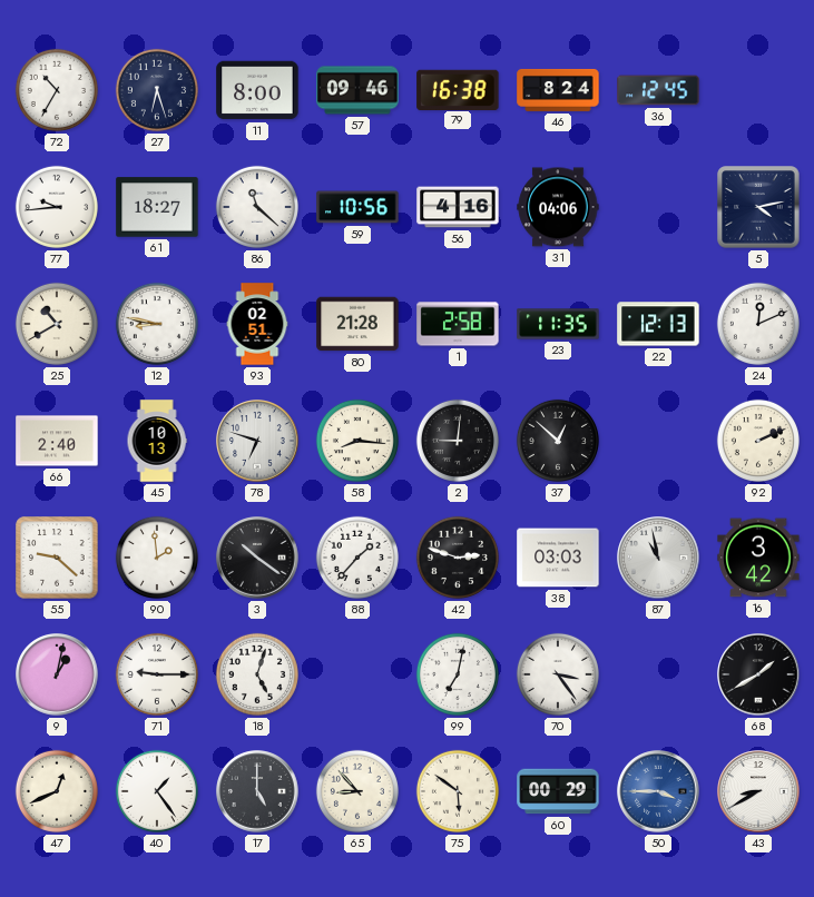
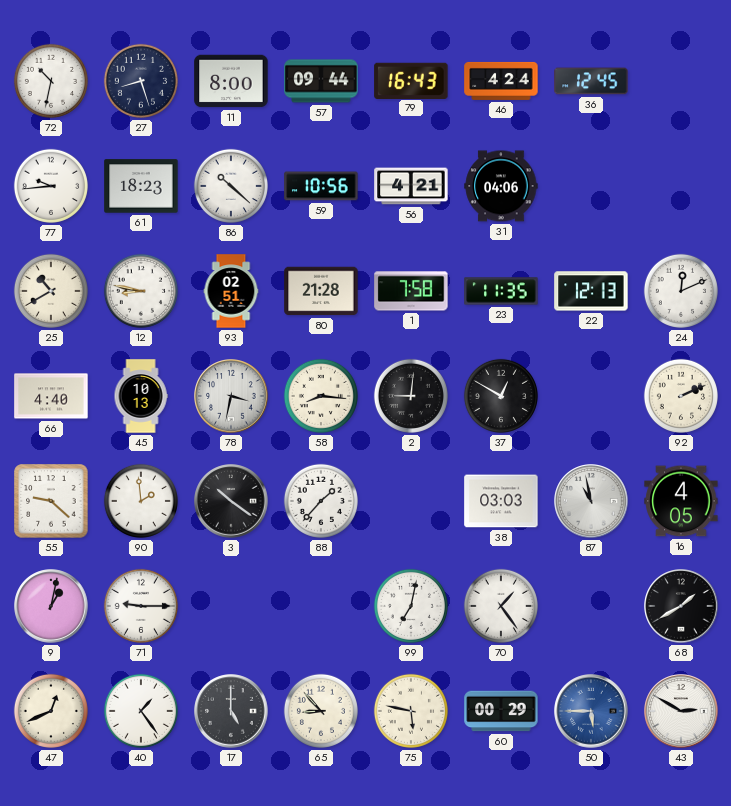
72: 10:35 -> 10:32 (51, 81)
27: 6:27 -> 8:27 (141, 81)
57: 09:46 -> 09:44 (321, 81)
79: 16:38 -> 16:43 (411, 80)
46: 8:24 -> 4:24 (501, 81)
61: 18:27 -> 18:23 (141, 186)
86: 11:22 -> 10:22 (231, 186)
56: 4:16 -> 4:21 (411, 186)
5: 4:13 -> none (758, 207)
1: 2:58 -> 7:58 (411, 291)
66: 2:40 -> 4:40 (51, 396)
78: 6:48 -> 3:32 (231, 396)
37: 12:52 -> 12:50 (501, 396)
42: 2:48 -> none (458, 558)
16: 3:42 -> 4:05 (681, 501)
18: 5:03 -> none (257, 674)
70: 3:24 -> 1:24 (501, 606)
75: 5:51 -> 5:47 (411, 711)
50: 3:45 -> 5:45 (591, 711)
43: 8:40 -> 2:50 (681, 711)
